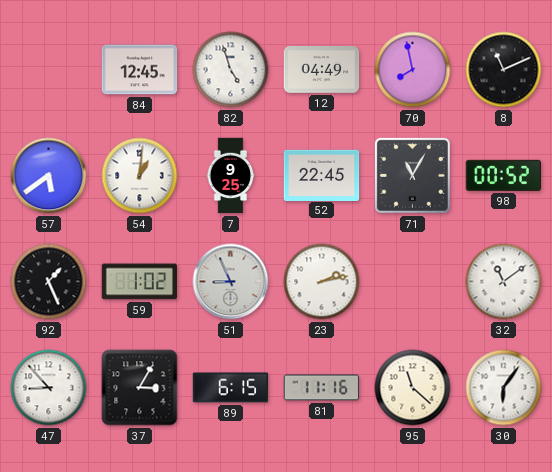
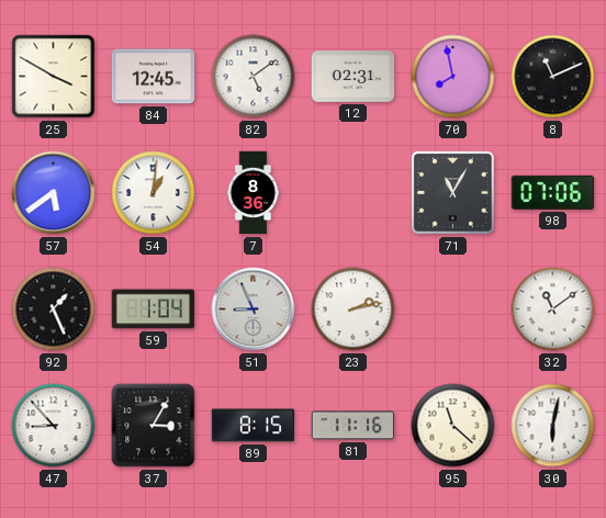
25: none -> 3:50 (54, 77)
82: 4:57 -> 5:09 (254, 77)
12: 04:49 -> 02:31 (353, 77)
7: 9:25 -> 8:36 (254, 193)
52: 22:45 -> none (322, 175)
98: 00:52 -> 07:06 (553, 192)
59: 1:02 -> 1:04 (154, 309)
89: 6:15 -> 8:15 (254, 426)
30: 6:06 -> 6:02 (553, 426)
